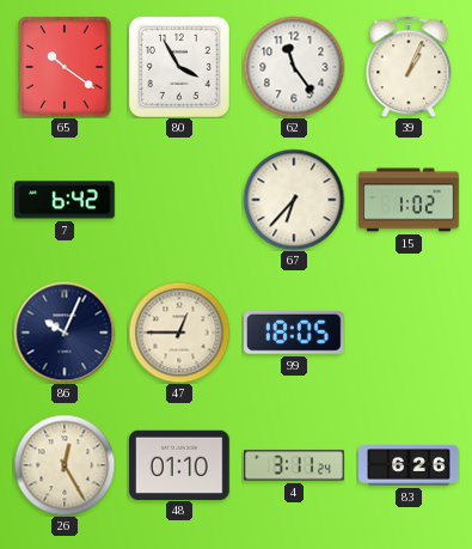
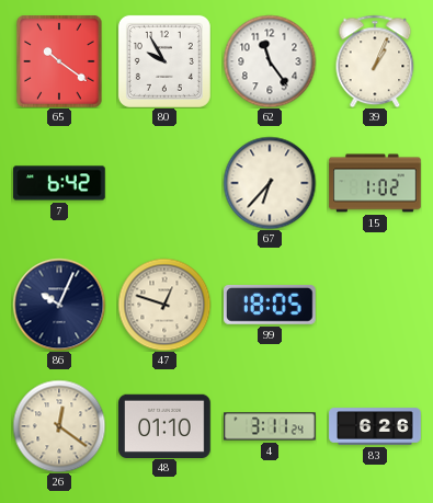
80: 3:55 -> 9:55 (164, 61)
47: 12:45 -> 12:48 (164, 305)
26: 12:25 -> 12:21 (59, 426)
